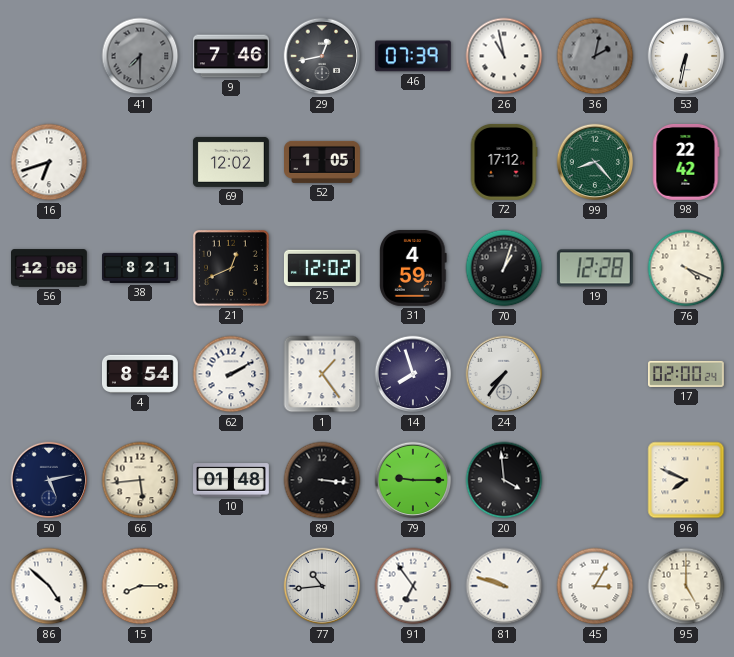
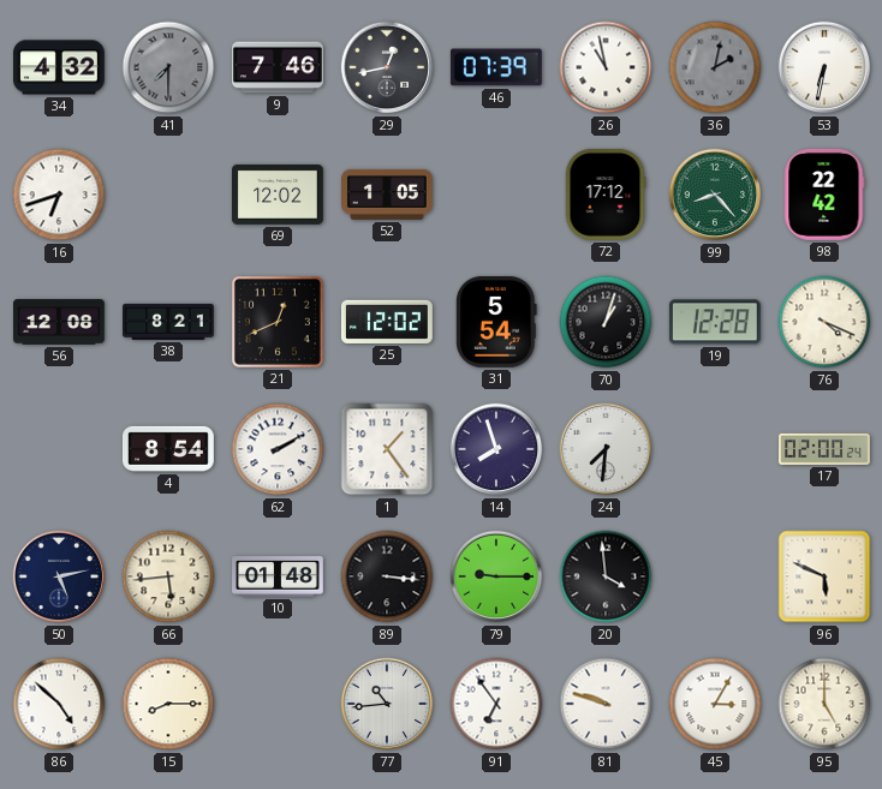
34: none -> 4:32 (60, 67)
31: 4:59 -> 5:54 (497, 322)
24: 7:36 -> 7:31 (606, 449)
96: 7:49 -> 5:49 (824, 576)
